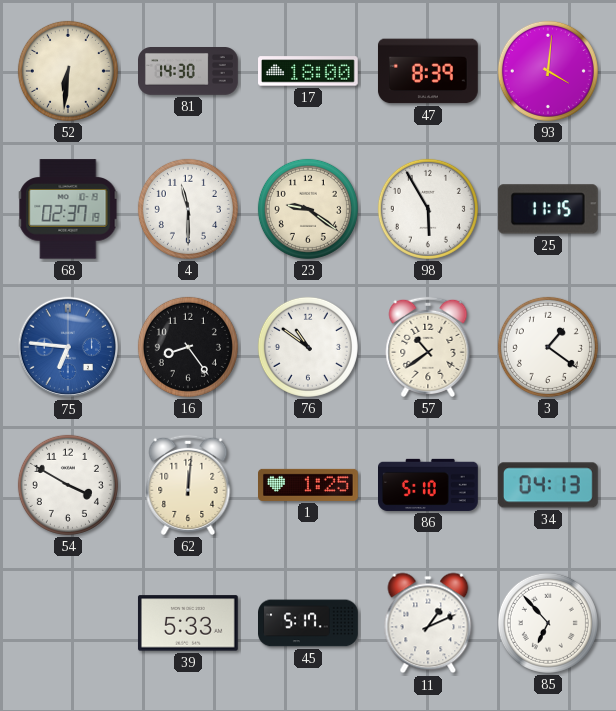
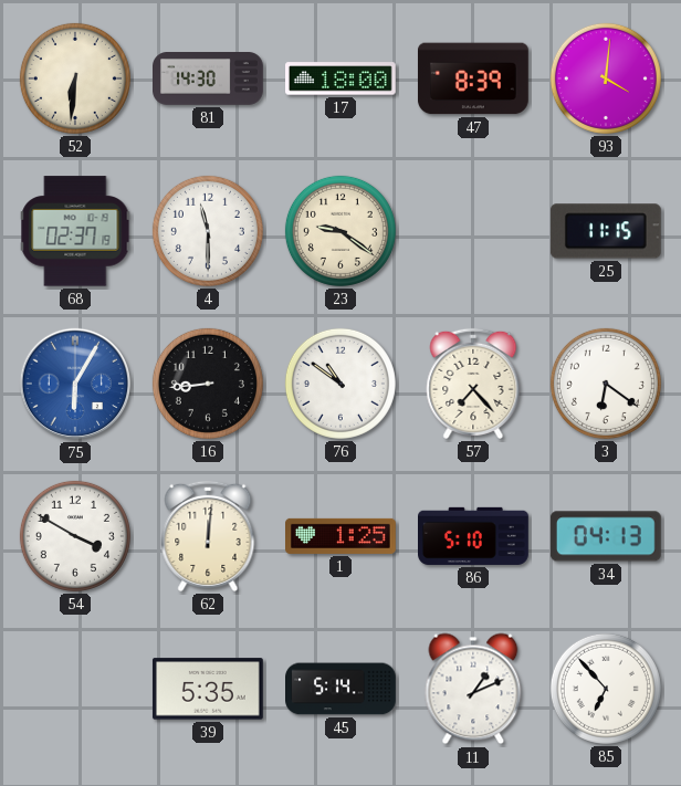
98: 5:55 -> none (428, 209)
75: 6:46 -> 6:05 (75, 384)
16: 8:24 -> 8:44 (208, 384)
57: 10:39 -> 7:23 (473, 384)
3: 1:21 -> 6:21 (606, 384)
39: 5:33 -> 5:35 (208, 689)
45: 5:17 -> 5:14 (342, 689)
